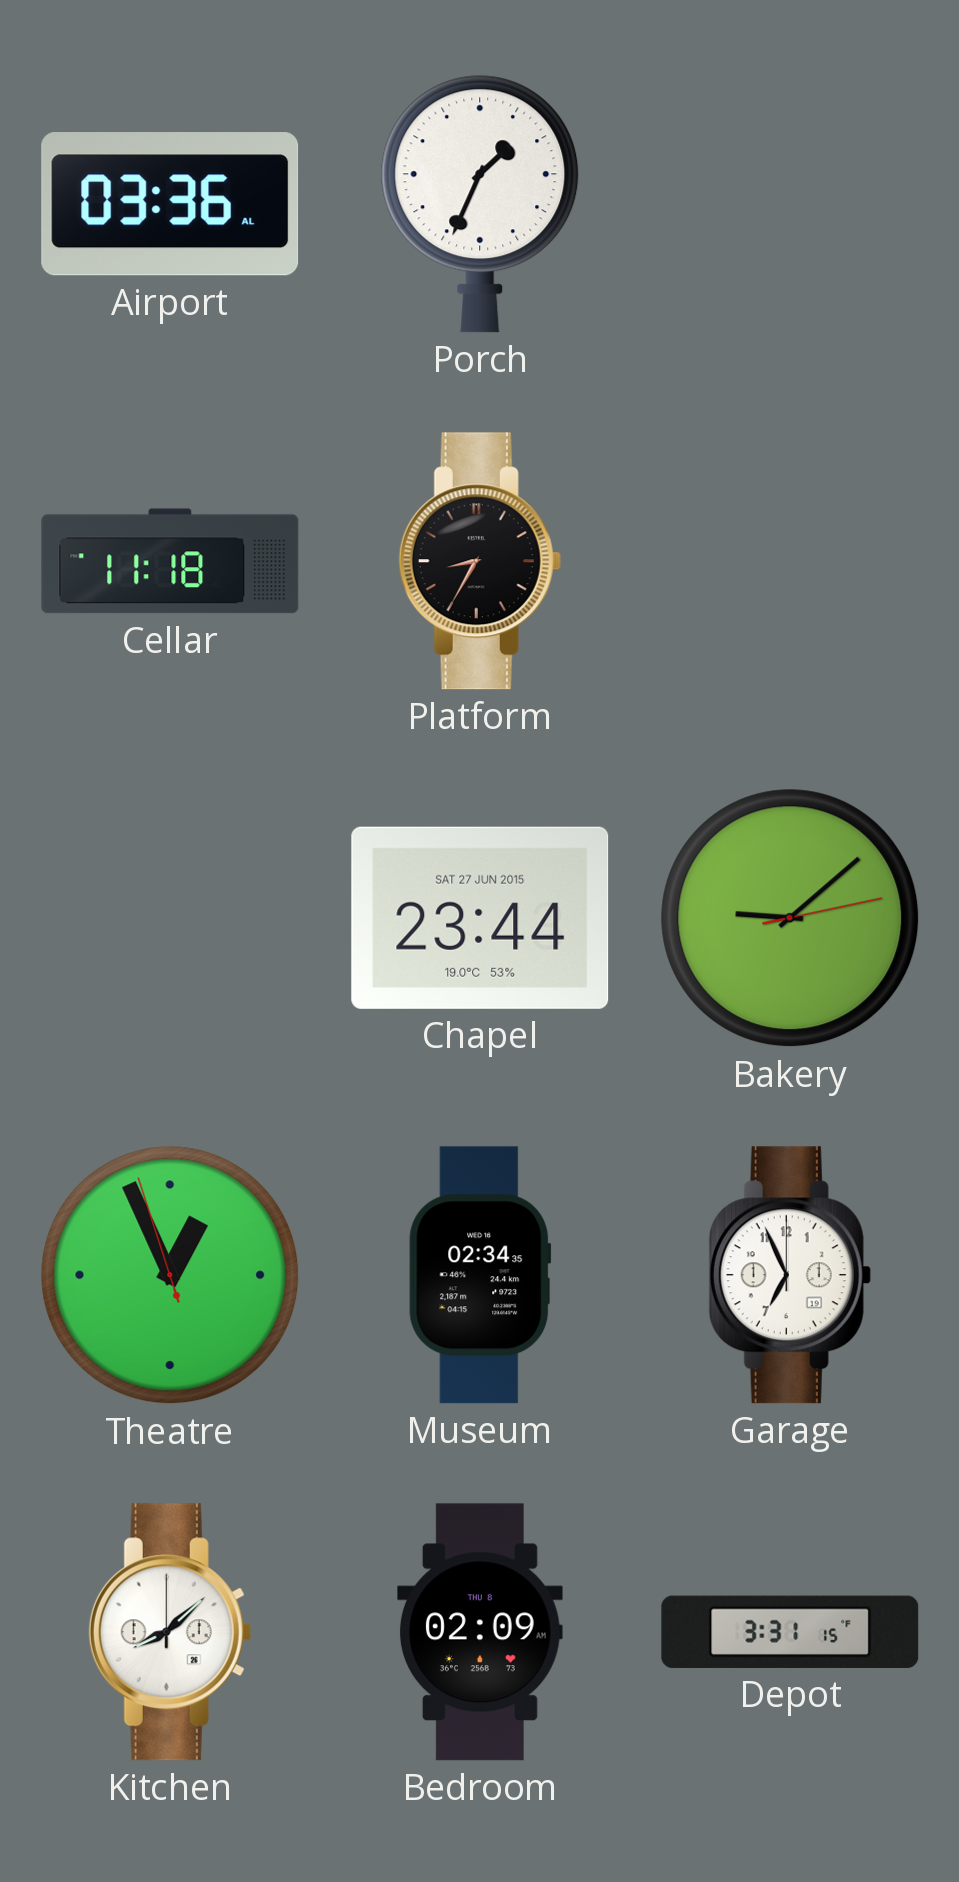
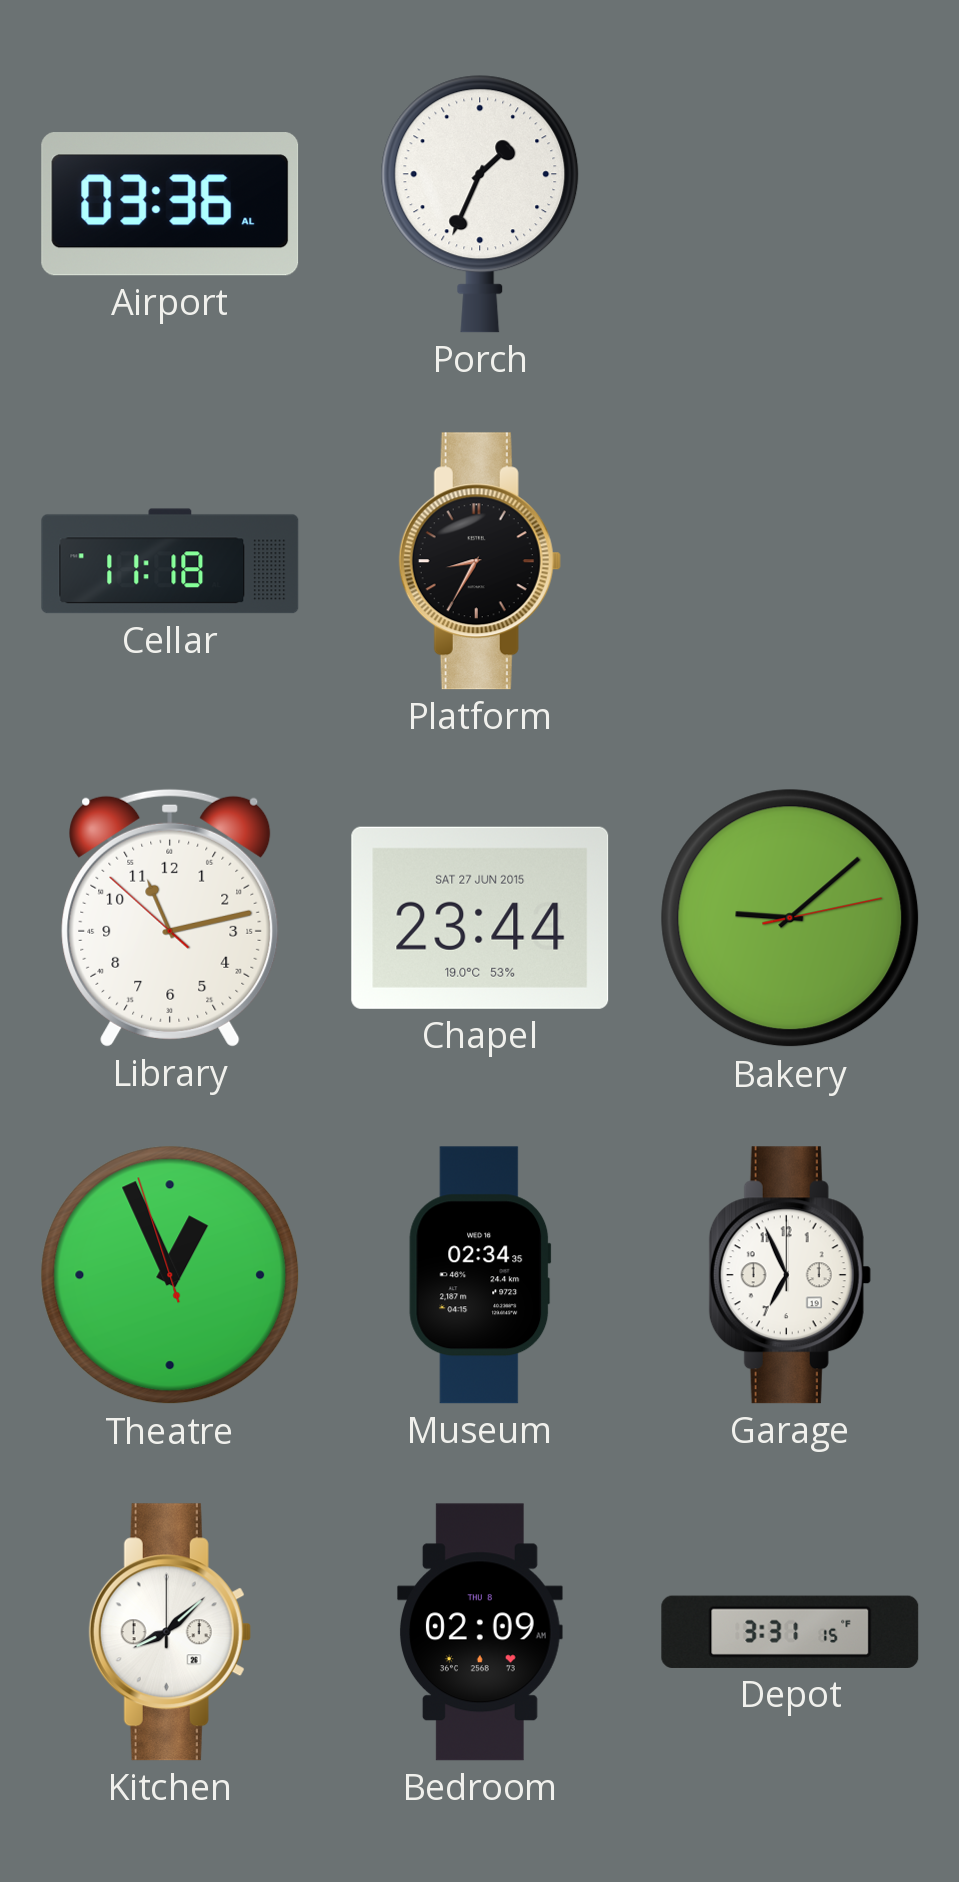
Library: none -> 11:12 (170, 918)
